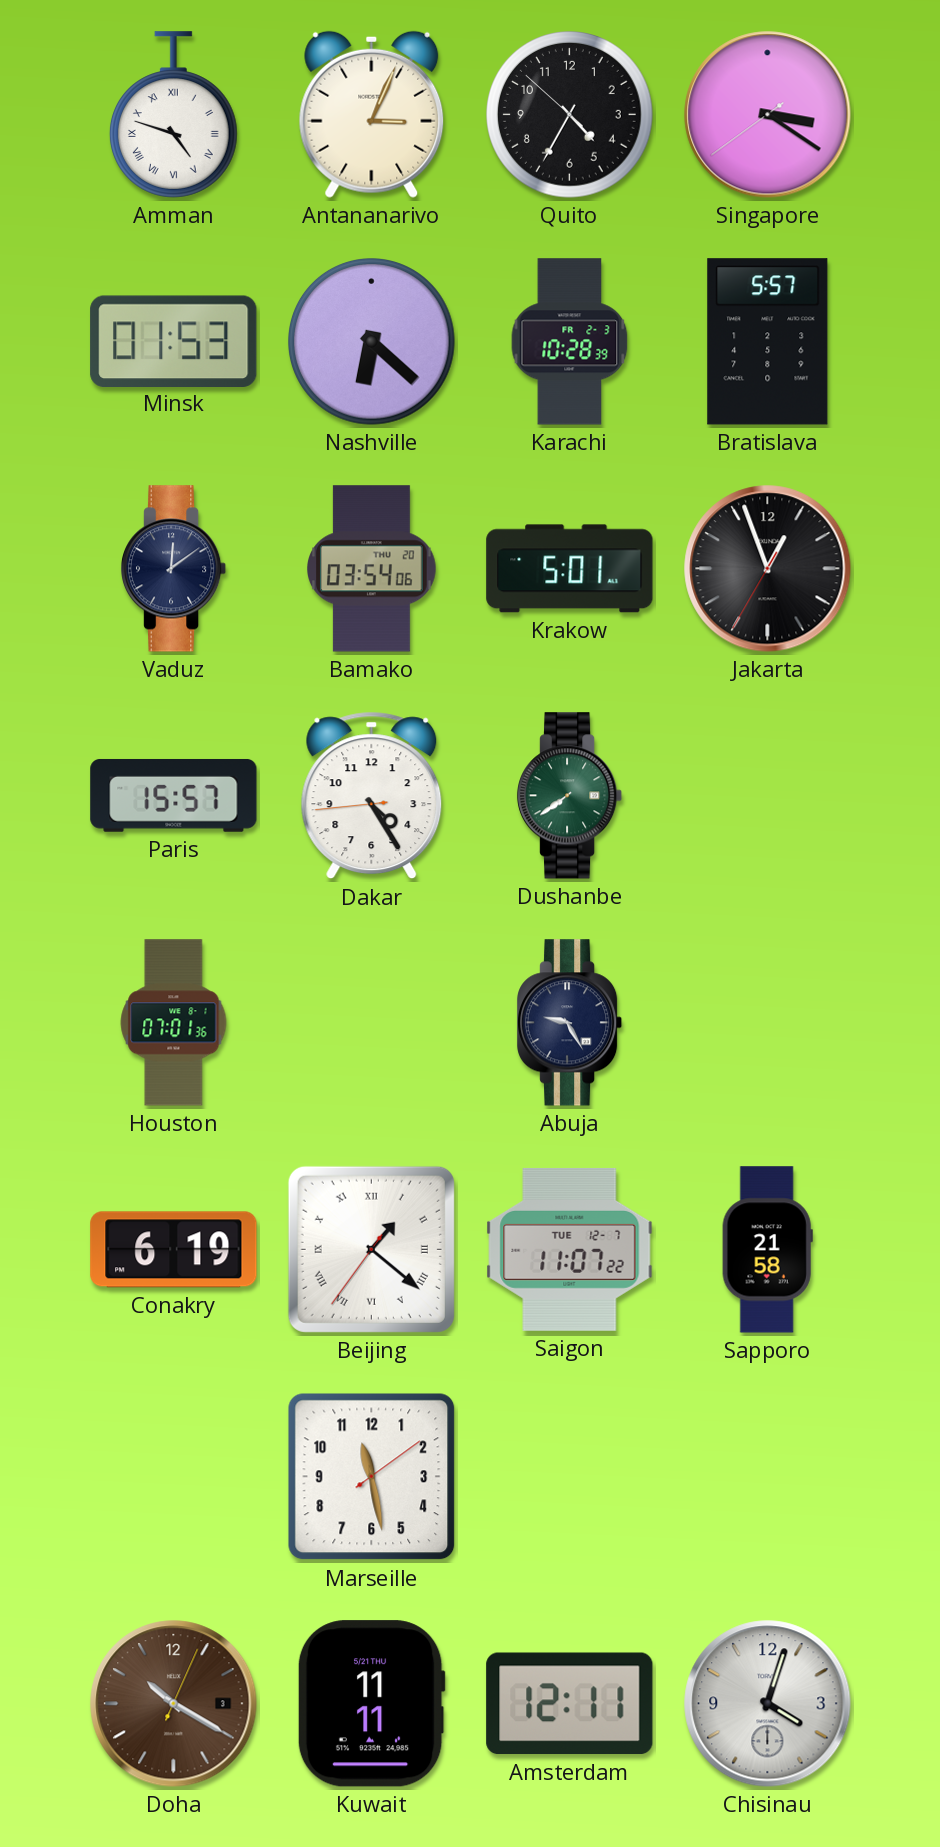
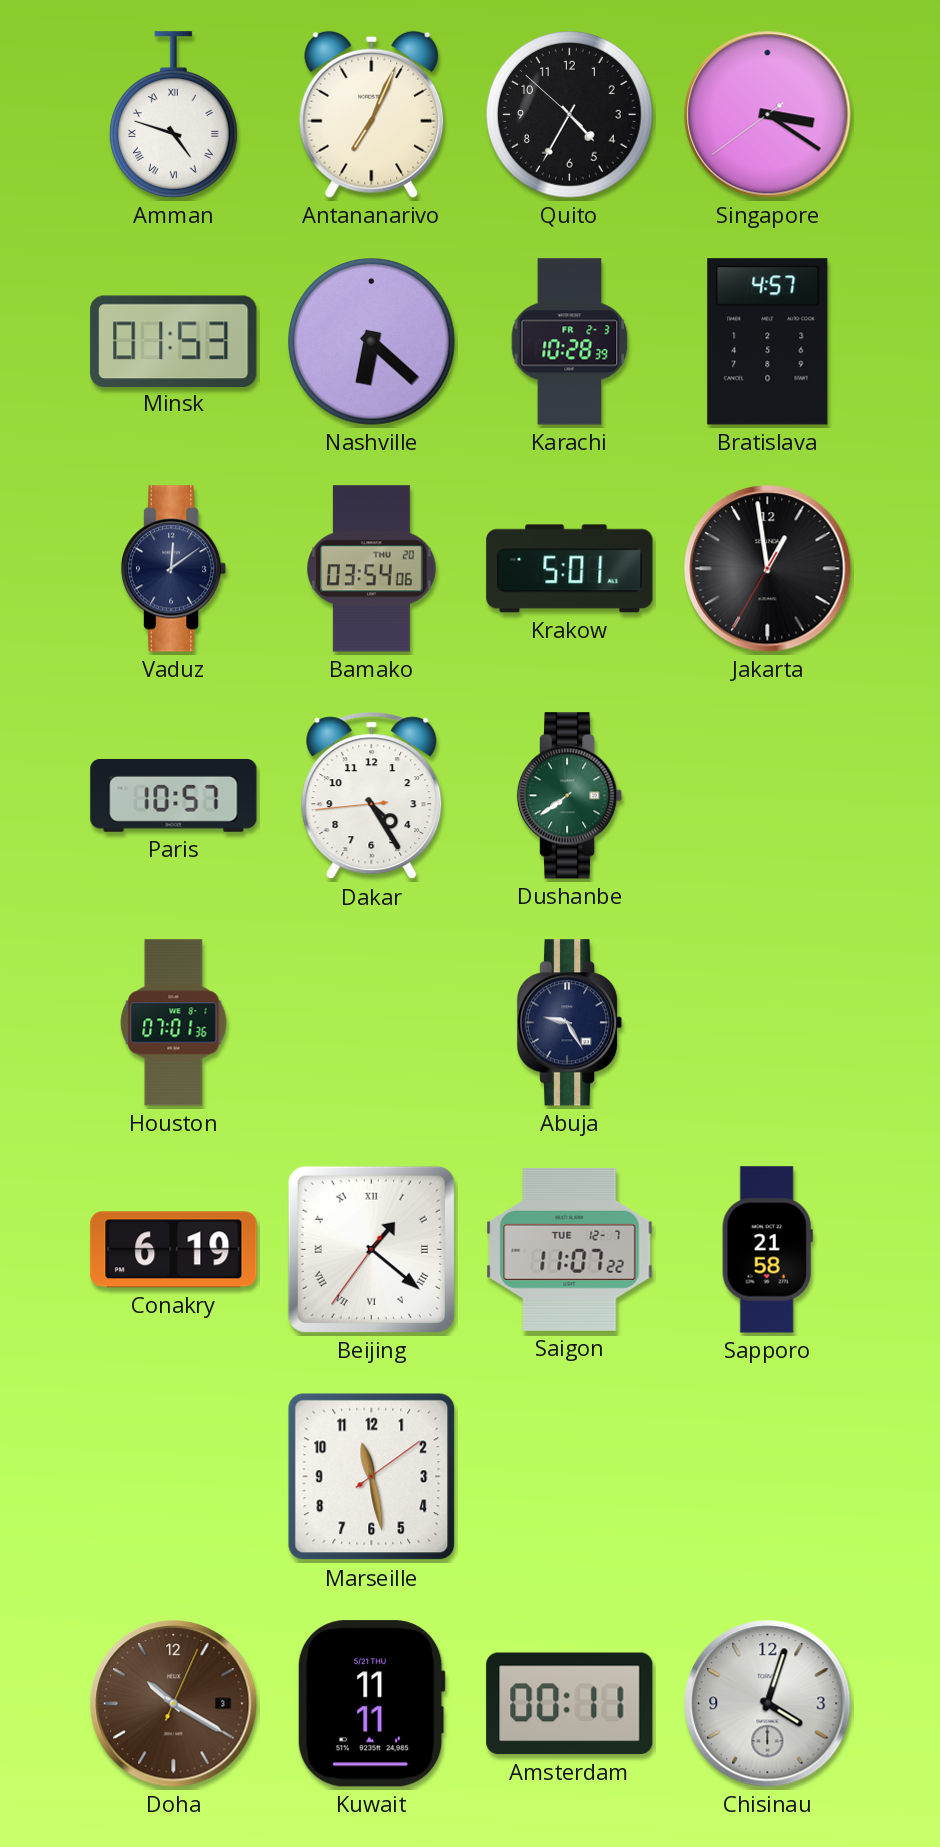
Antananarivo: 3:04 -> 7:04 (372, 114)
Bratislava: 5:57 -> 4:57 (768, 342)
Jakarta: 12:56 -> 12:58 (768, 569)
Paris: 15:57 -> 10:57 (174, 795)
Amsterdam: 12:11 -> 00:11 (570, 1704)
